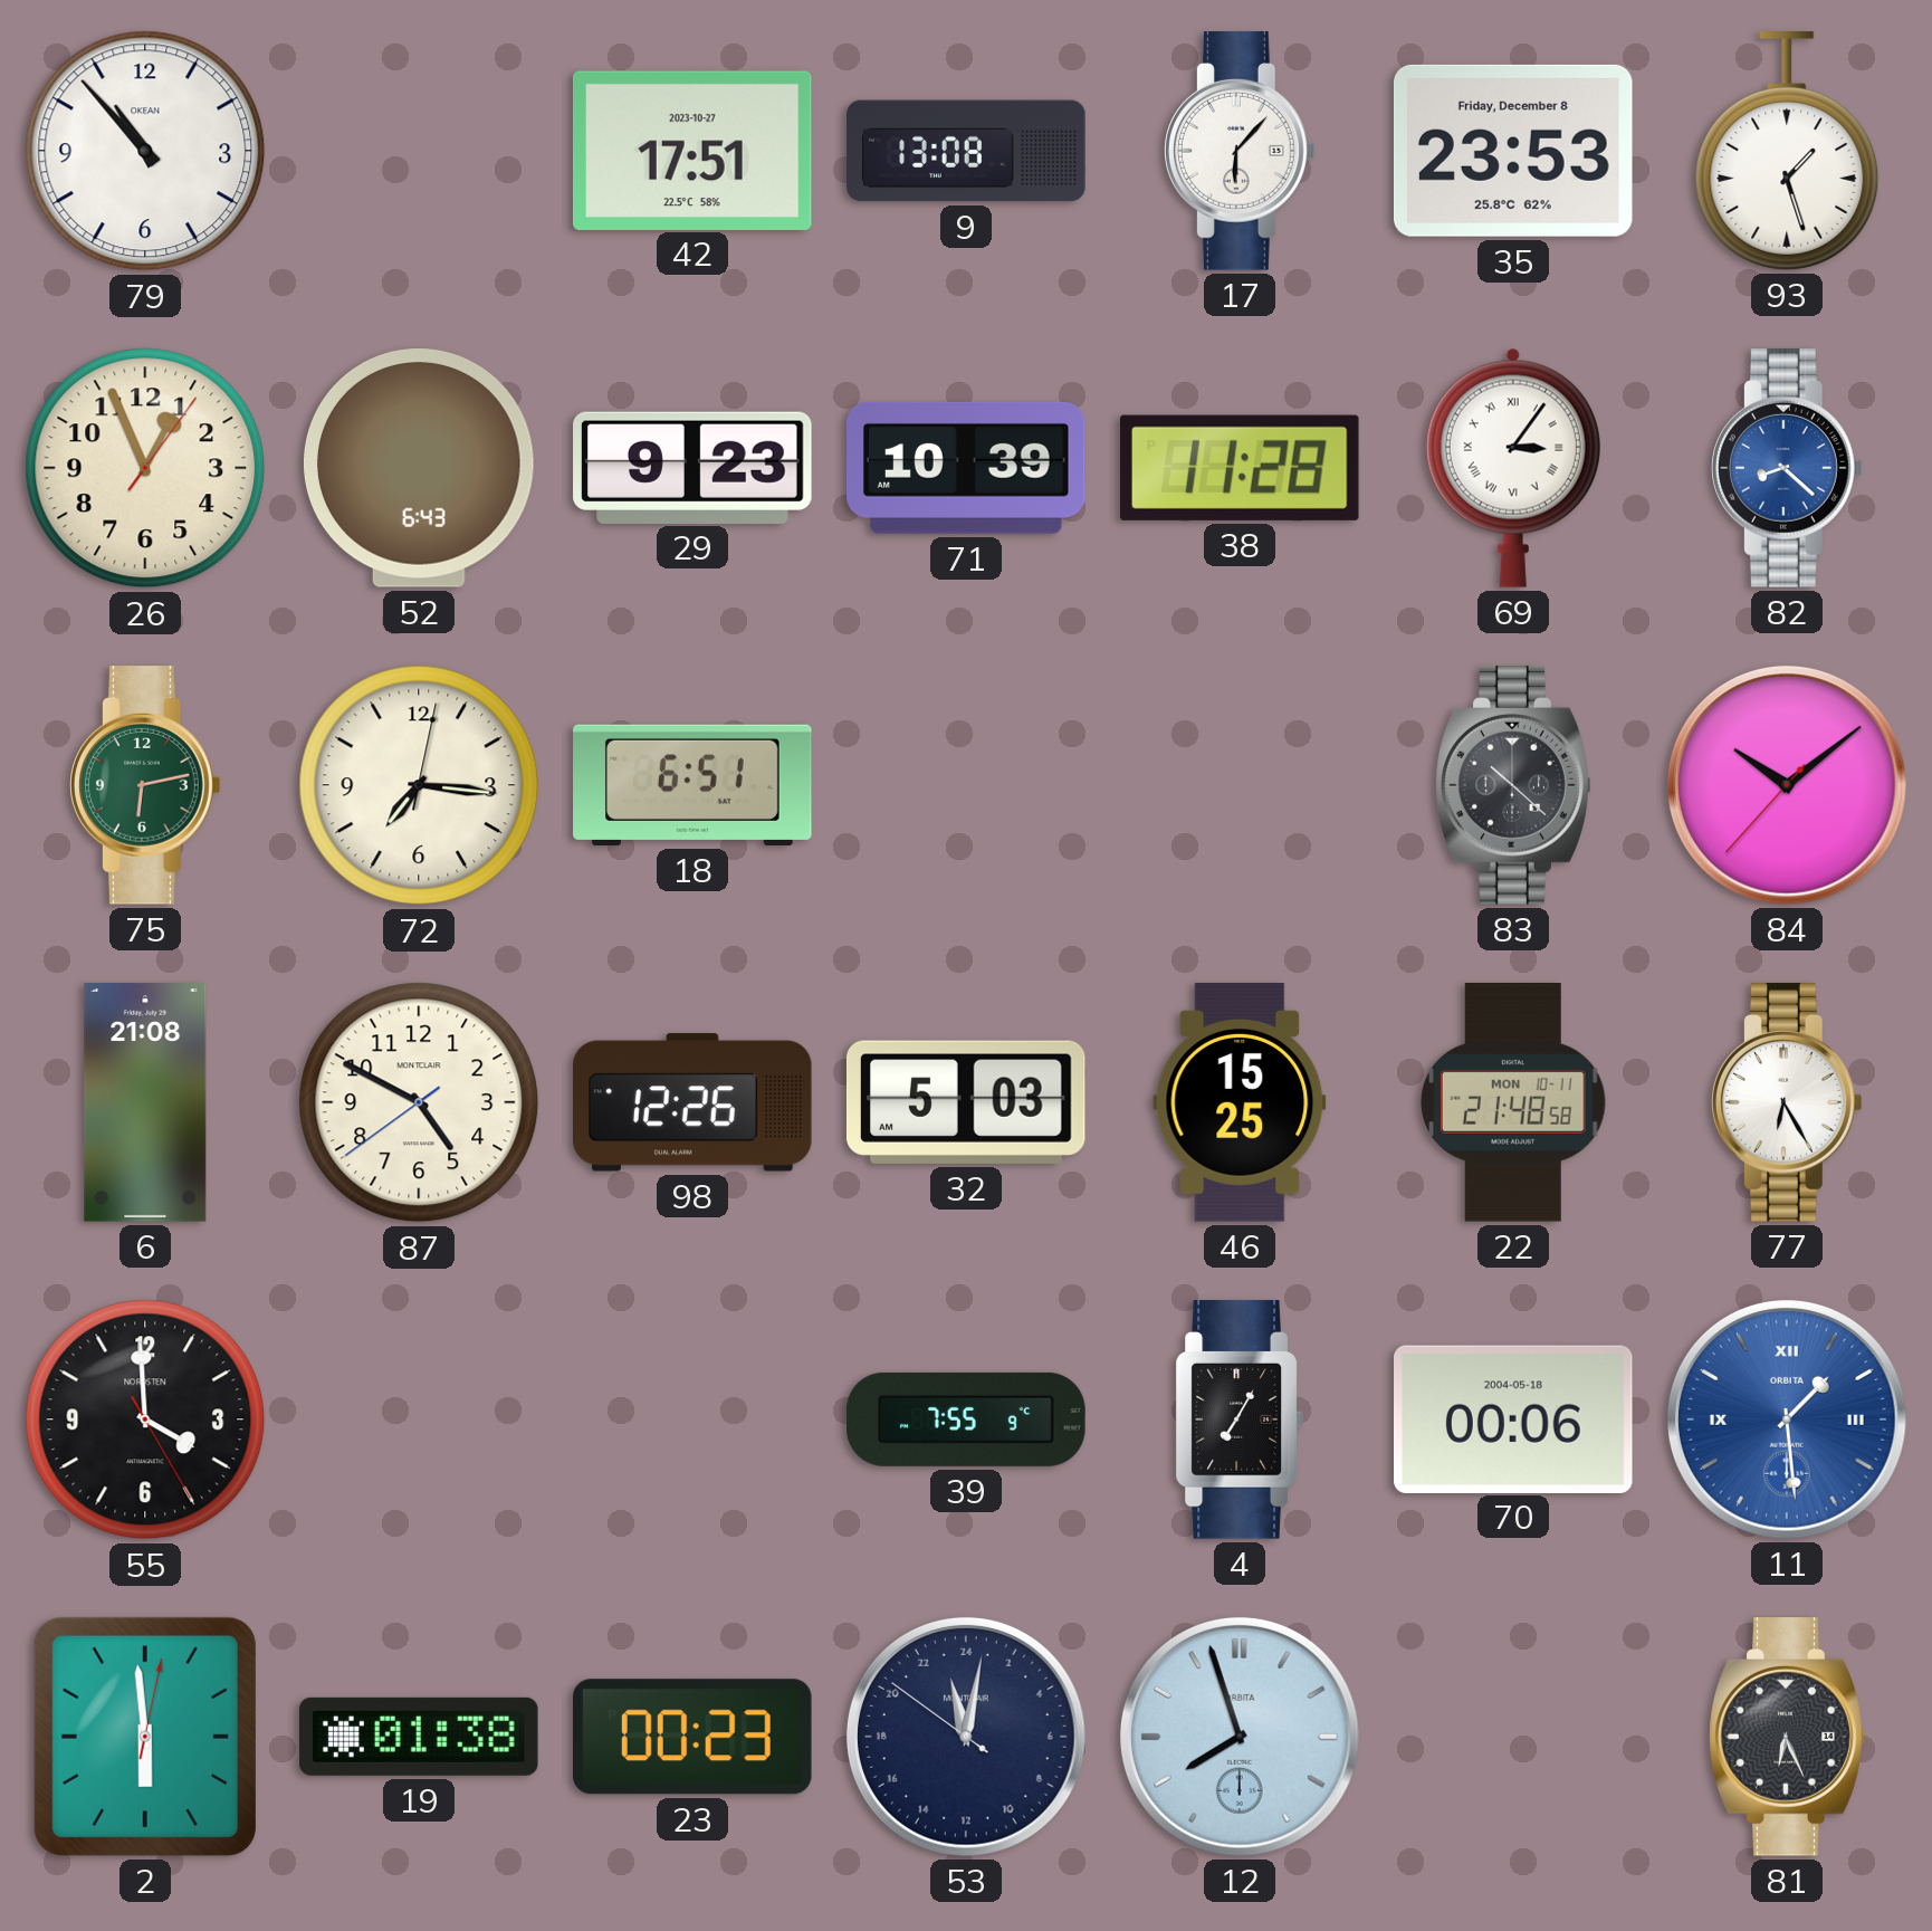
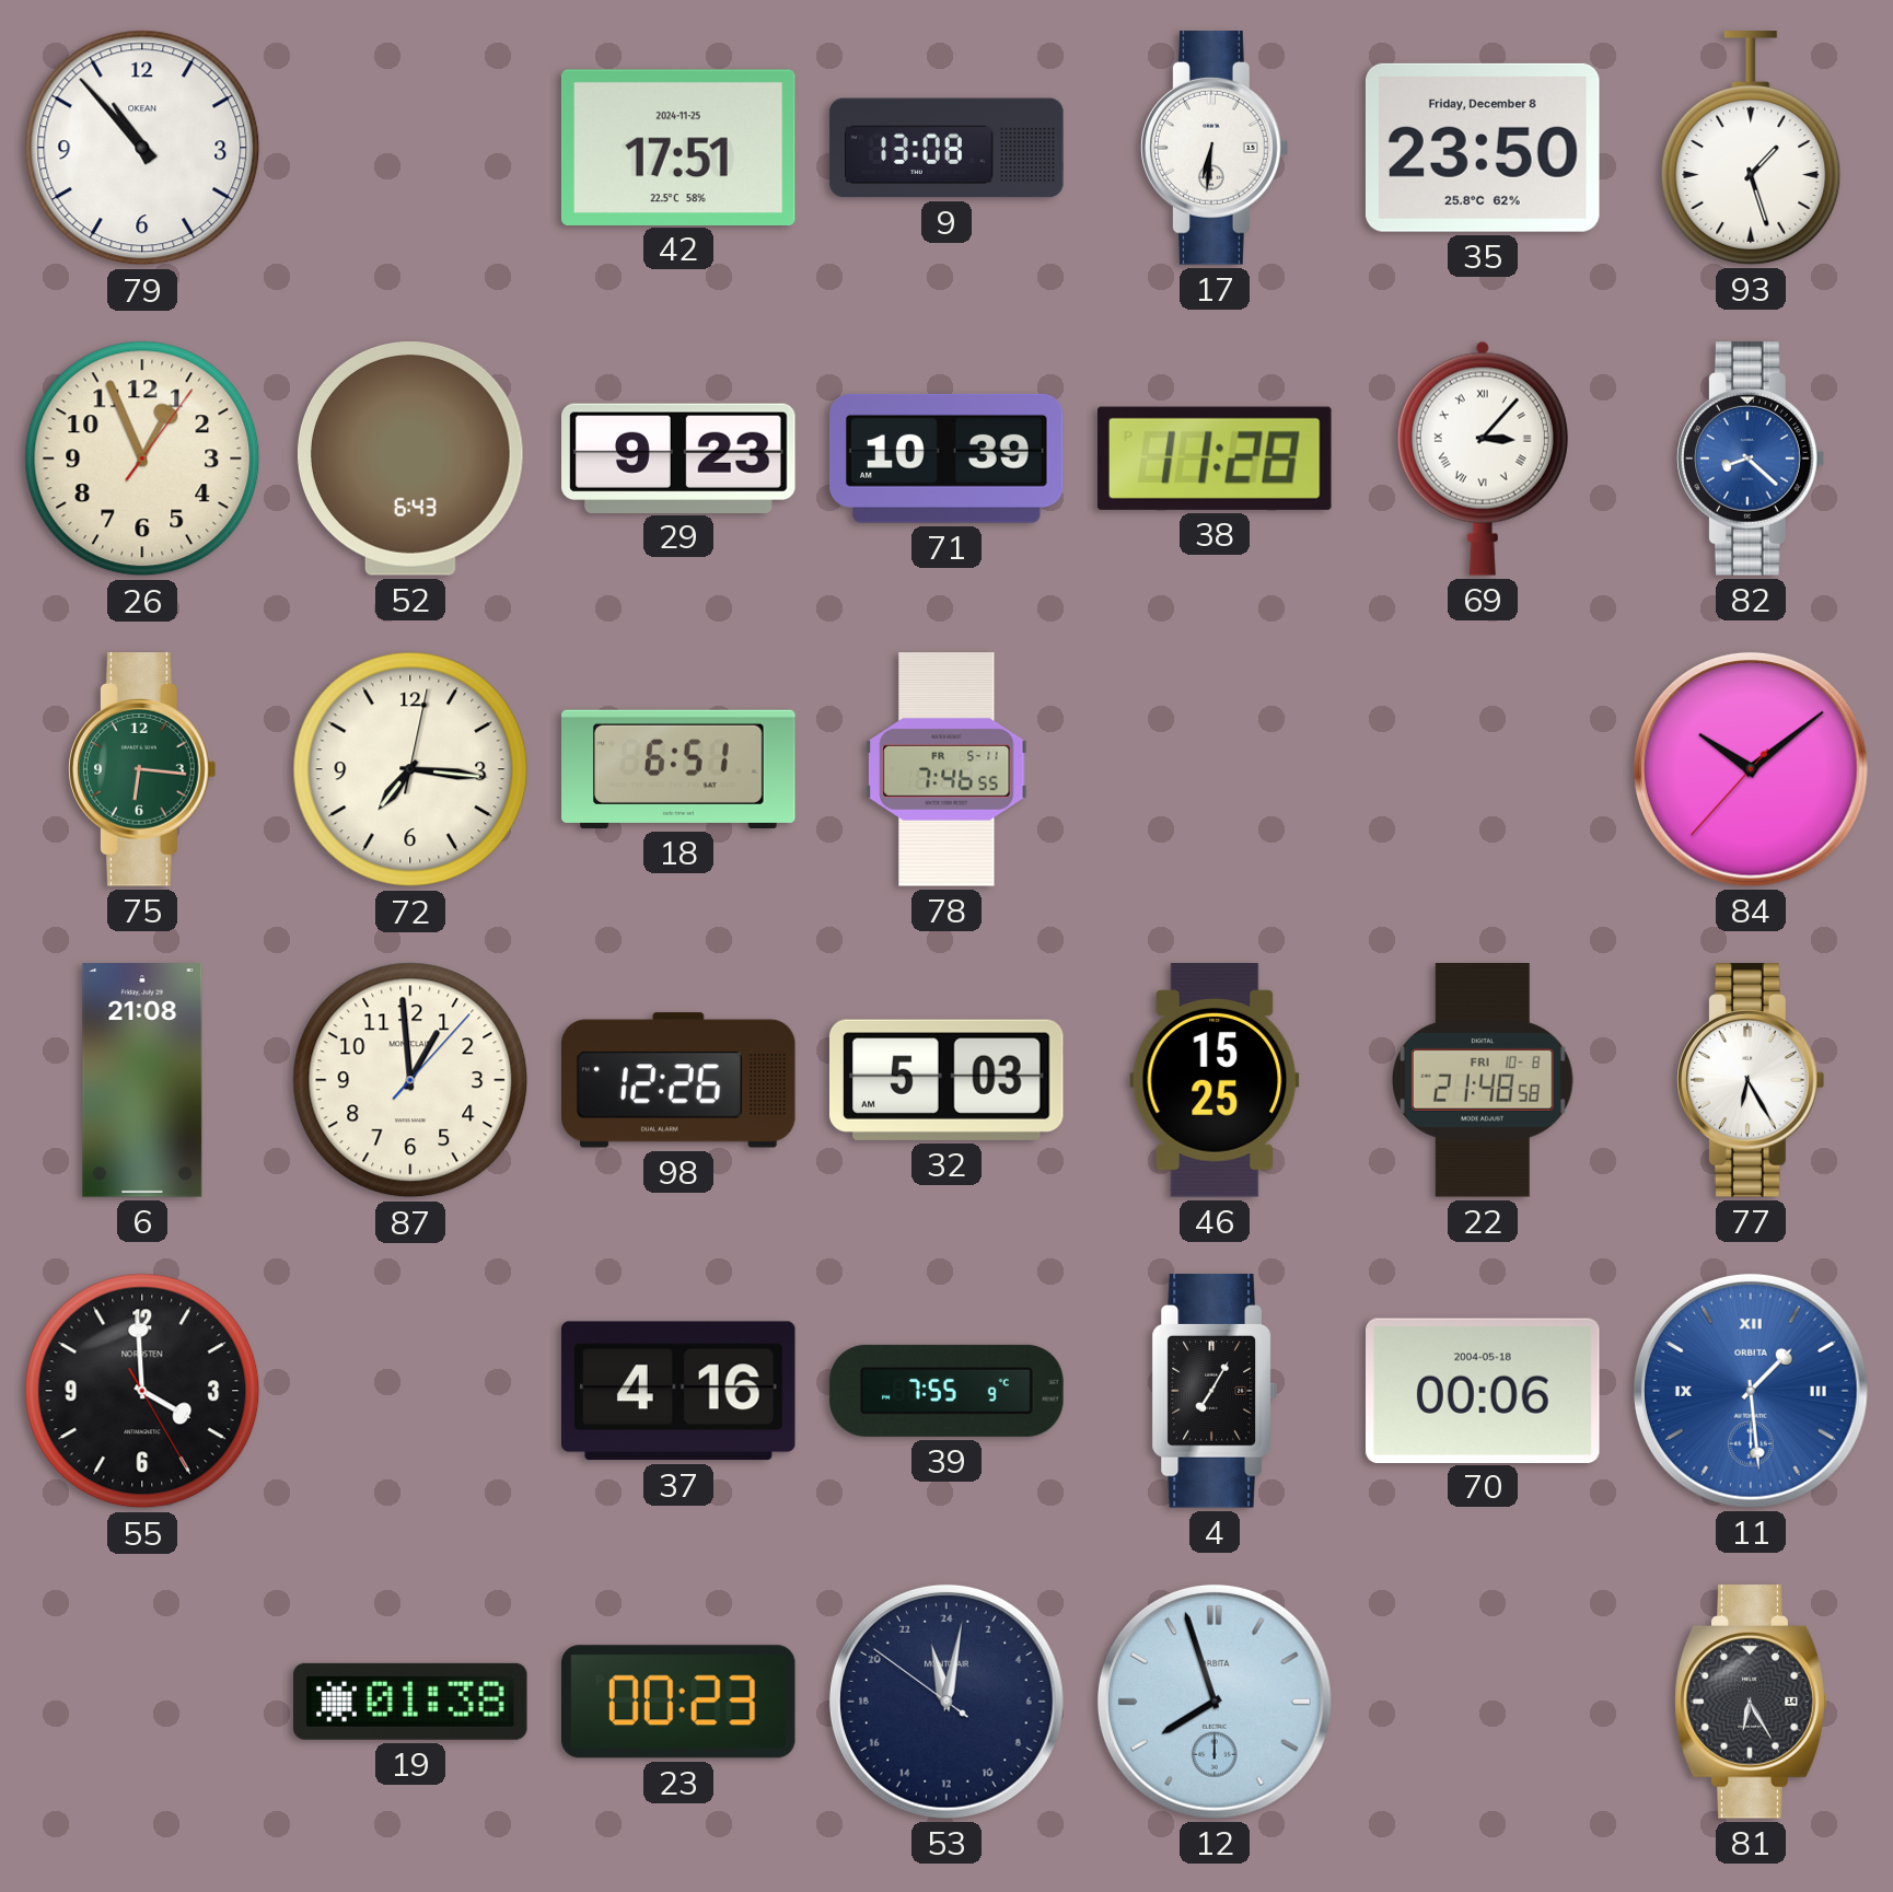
42 date: 2023-10-27 -> 2024-11-25 (678, 147)
17: 6:07 -> 6:31 (1215, 148)
35: 23:53 -> 23:50 (1483, 148)
69: 3:06 -> 3:07 (1483, 459)
75: 6:13 -> 6:16 (142, 769)
78: none -> 7:46 (946, 769)
83: 10:22 -> none (1513, 785)
87: 4:49 -> 12:59 (410, 1080)
22 date: MON 10-11 -> FRI 10-8 (1483, 1080)
37: none -> 4:16 (678, 1391)
2: 5:59 -> none (145, 1737)
81: 6:26 -> 6:25 (1751, 1702)
